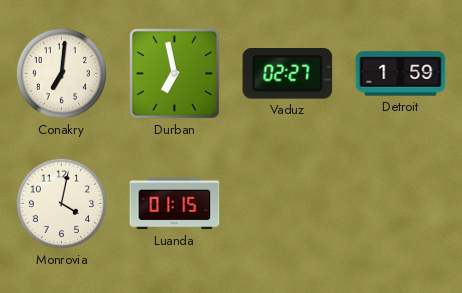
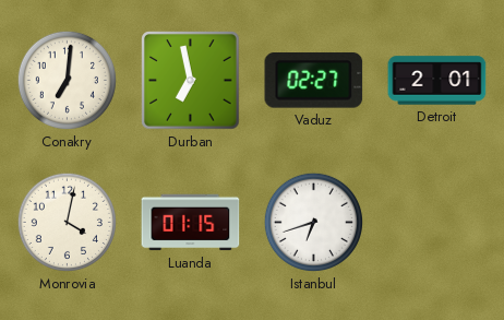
Detroit: 1:59 -> 2:01 (437, 81)
Istanbul: none -> 6:42 (313, 222)
